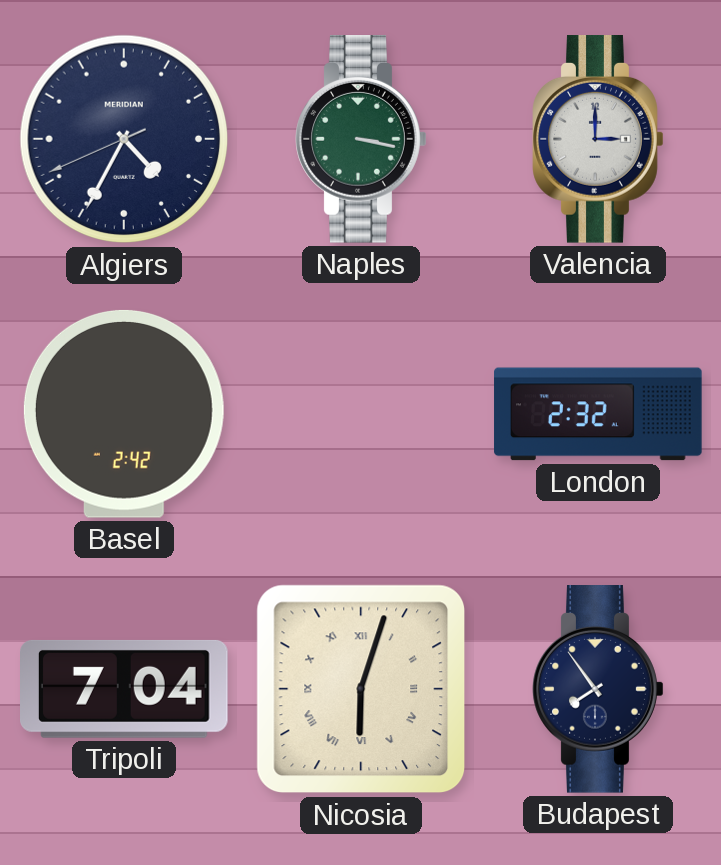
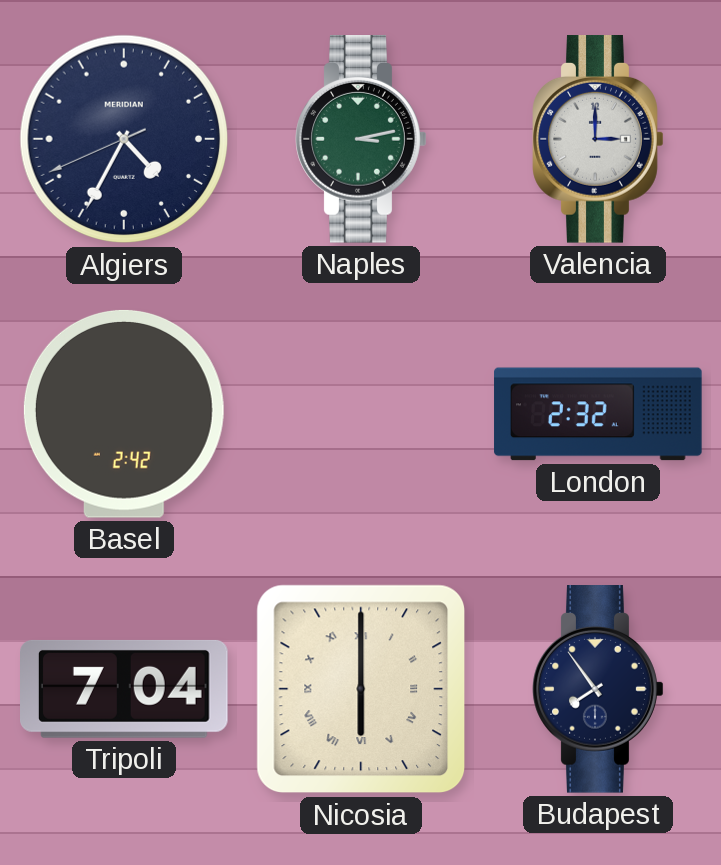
Naples: 3:17 -> 3:13 (361, 140)
Nicosia: 6:03 -> 6:00 (361, 689)
